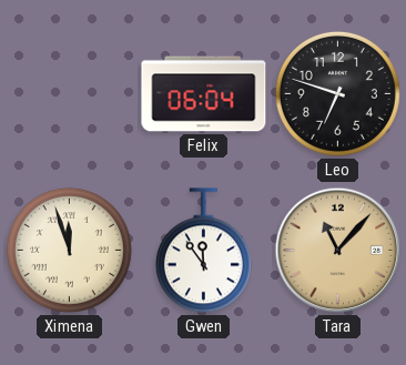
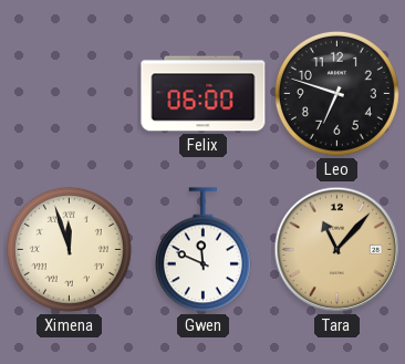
Felix: 06:04 -> 06:00 (204, 94)
Gwen: 11:54 -> 11:49 (202, 250)
